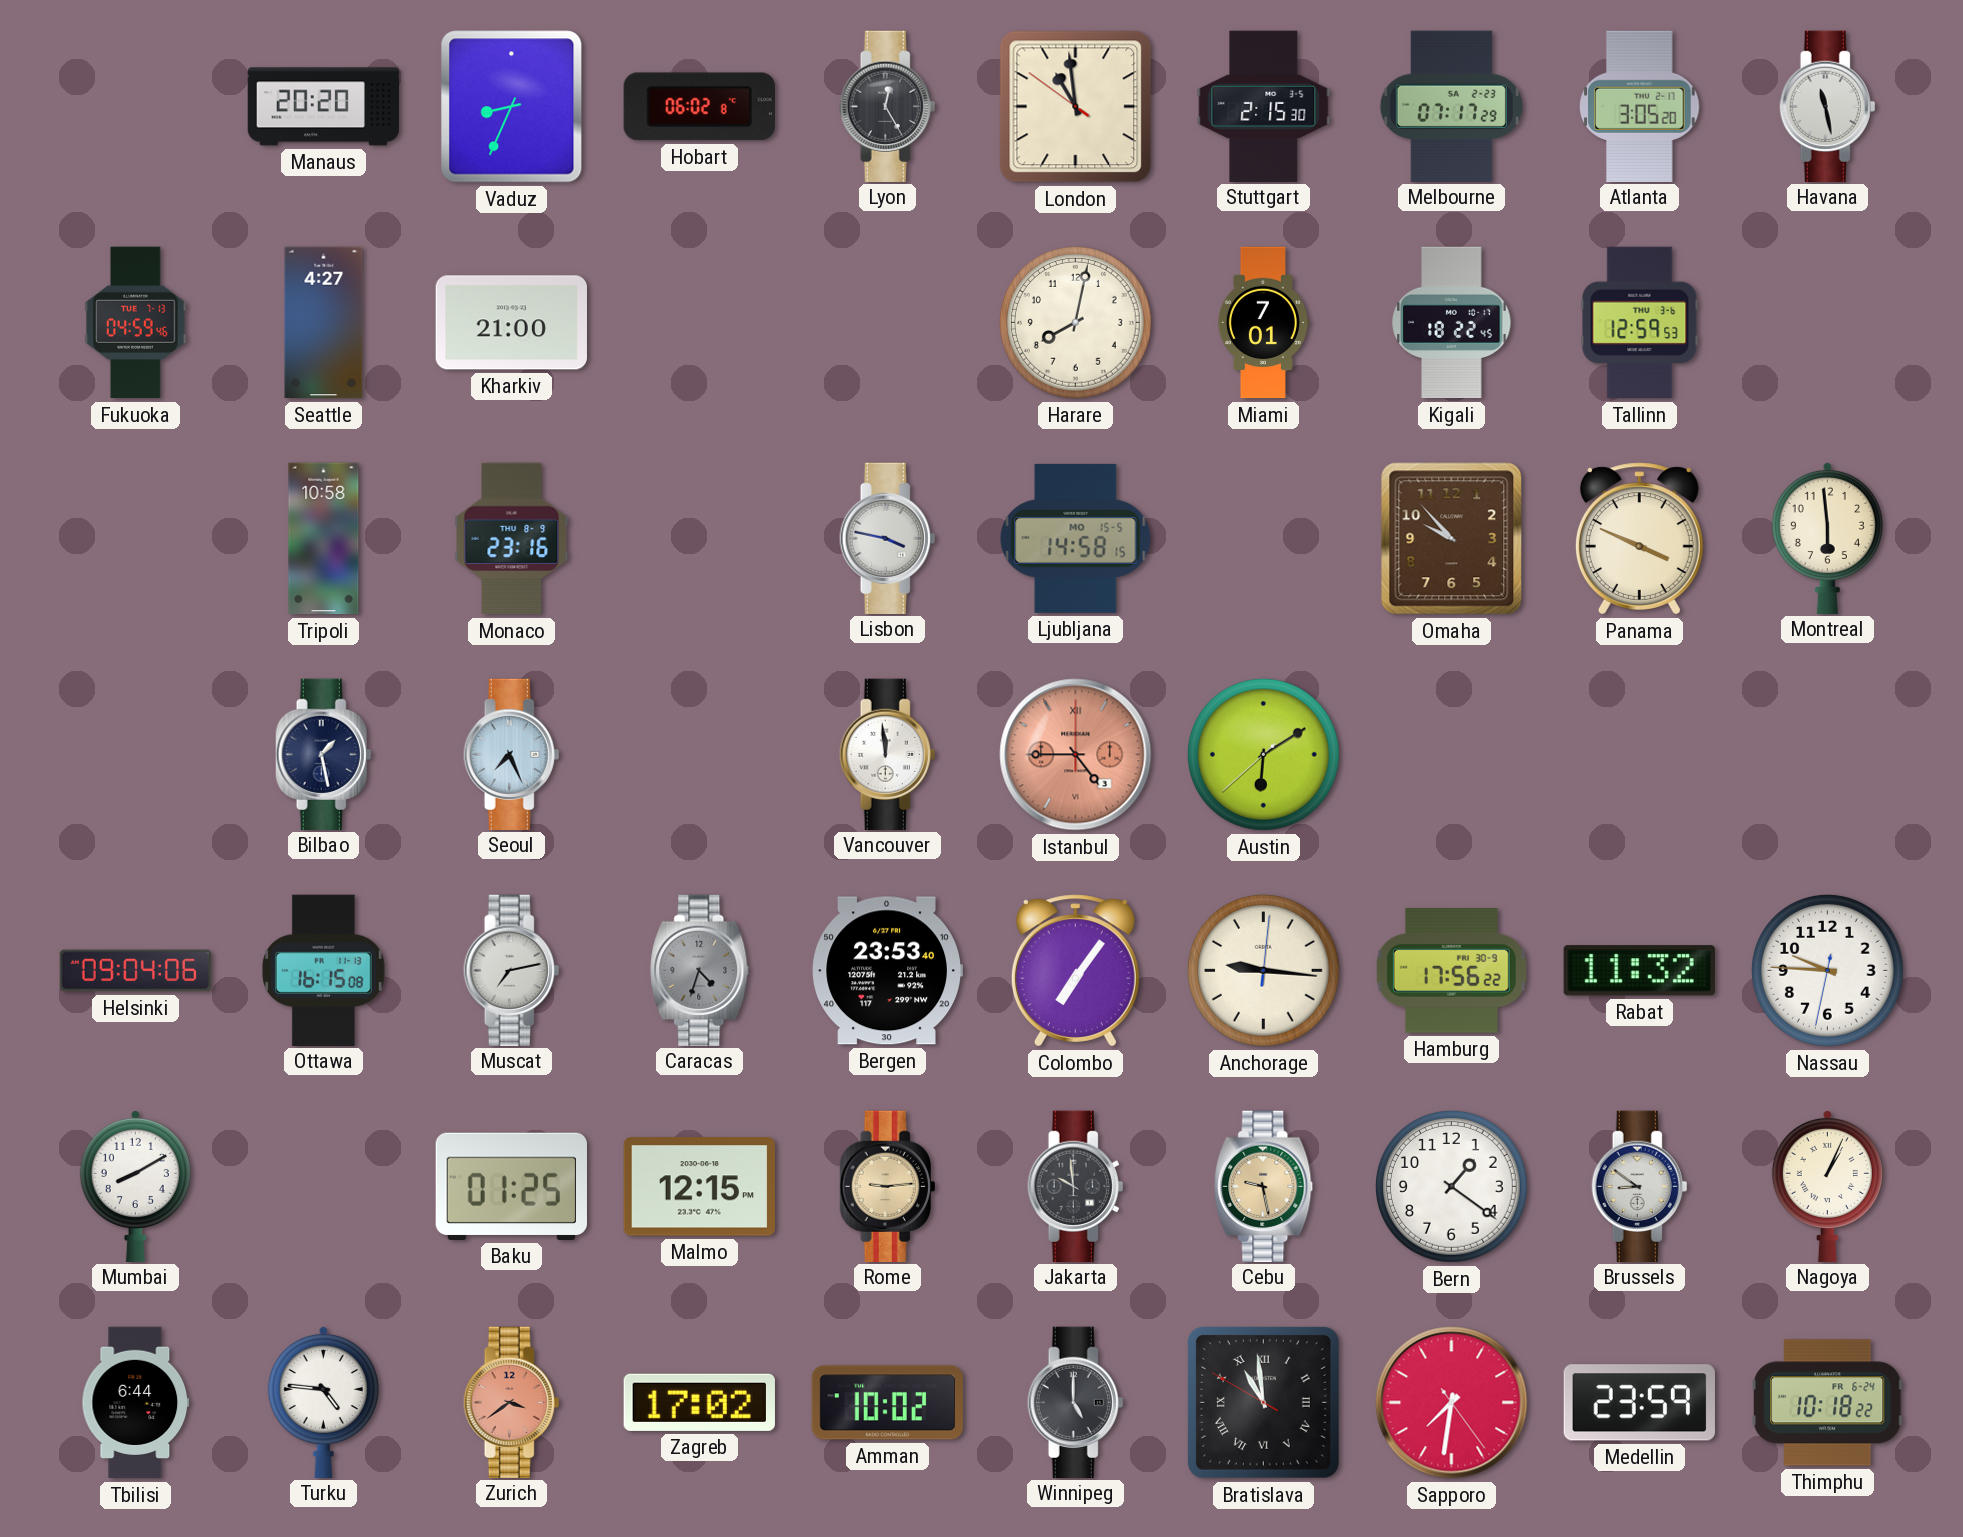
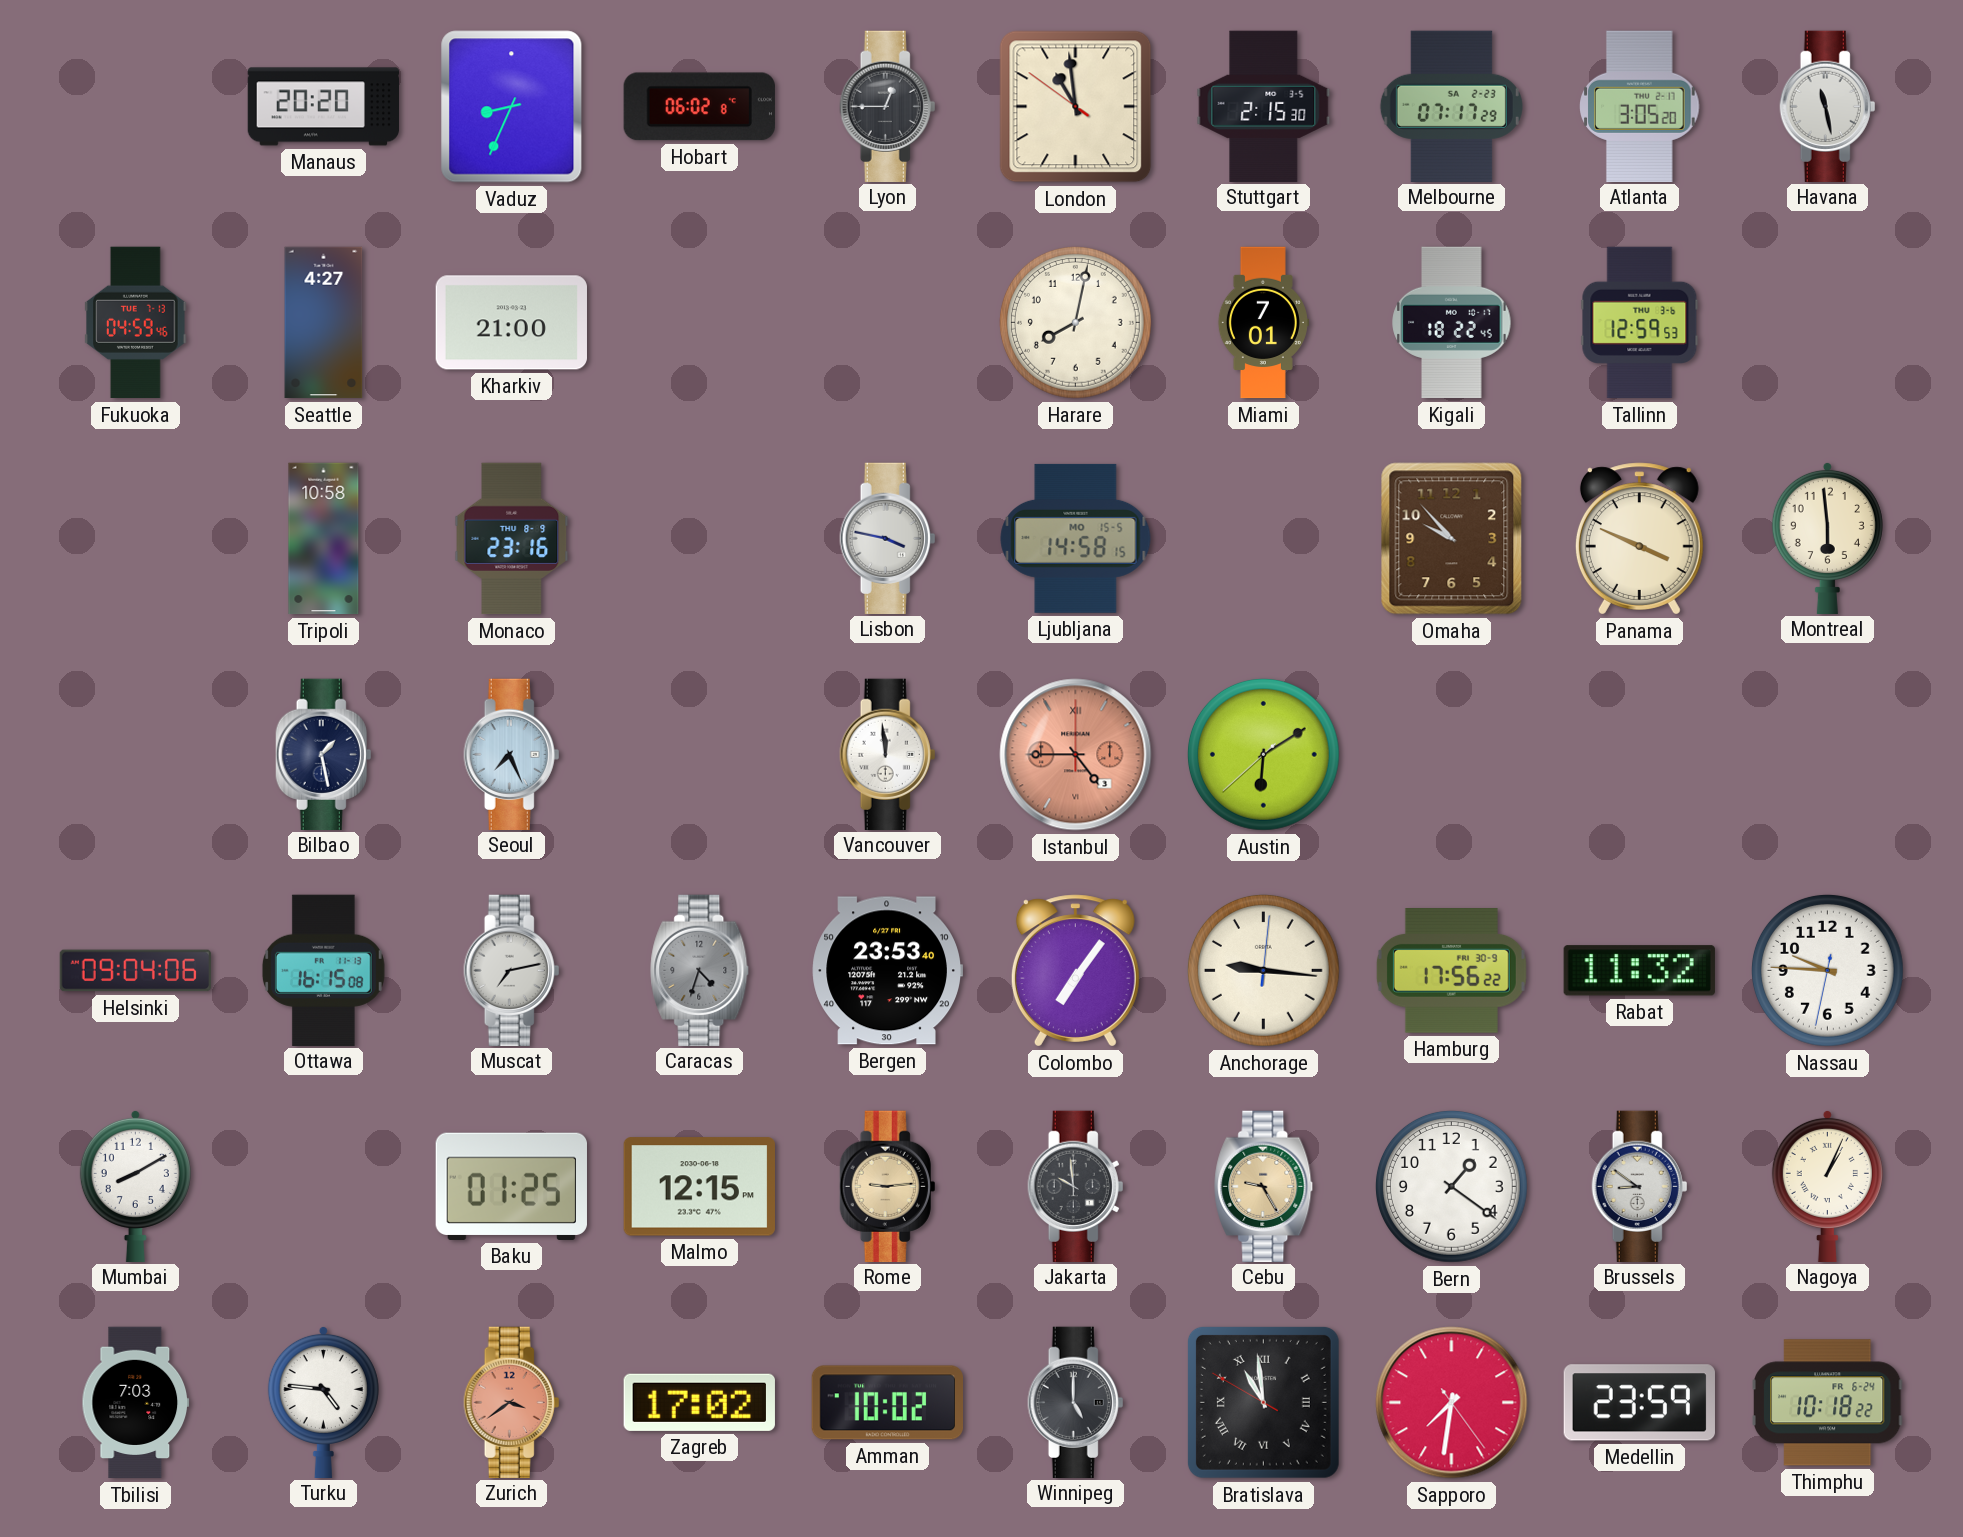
Lyon: 12:25 -> 12:45 (888, 106)
Cebu: 9:28 -> 9:25 (1264, 1186)
Tbilisi: 6:44 -> 7:03 (135, 1403)
